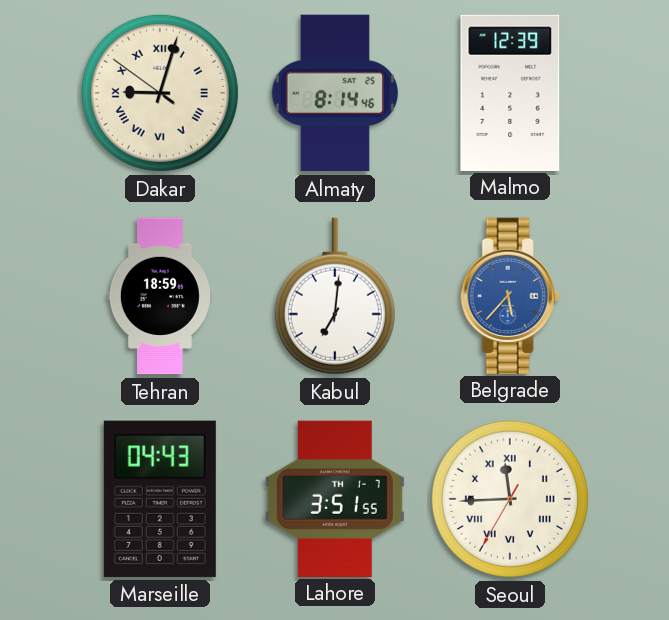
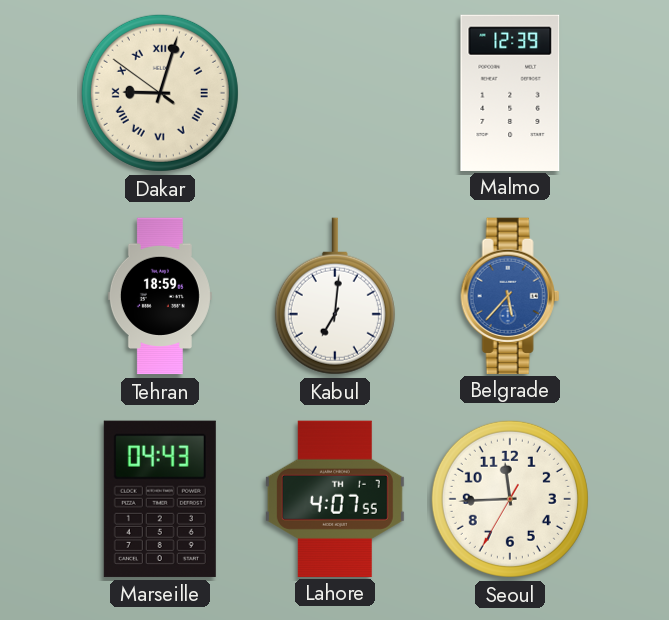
Almaty: 8:14 -> none (334, 93)
Lahore: 3:51 -> 4:07 (335, 498)
Seoul numerals: Roman -> Arabic (510, 499)
